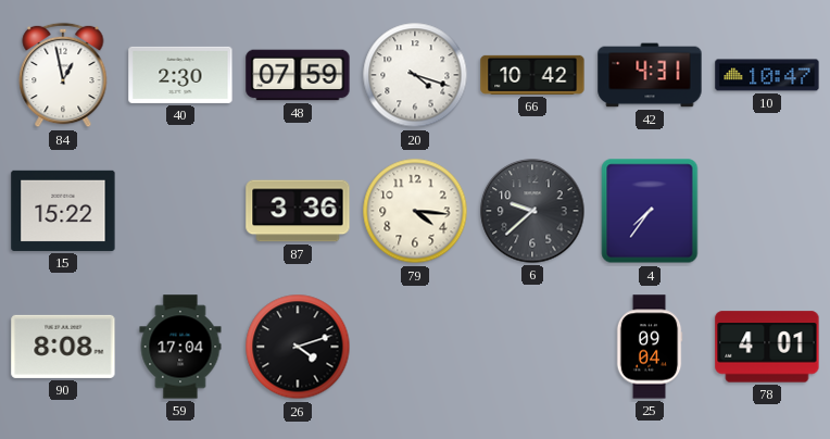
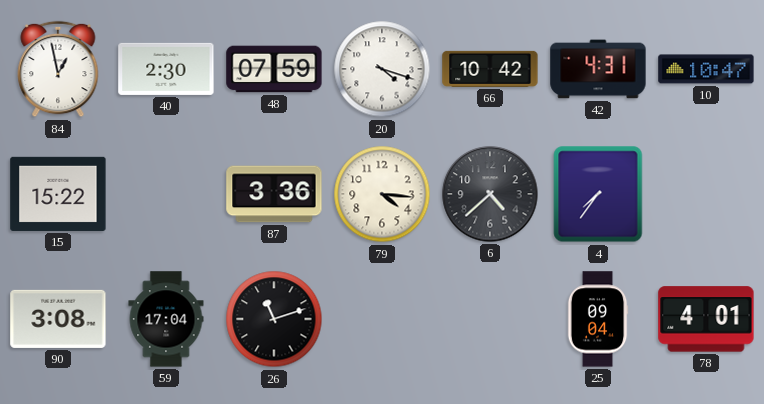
6: 9:38 -> 4:38 (490, 194)
90: 8:08 -> 3:08 (58, 319)
26: 4:12 -> 11:12 (274, 319)
